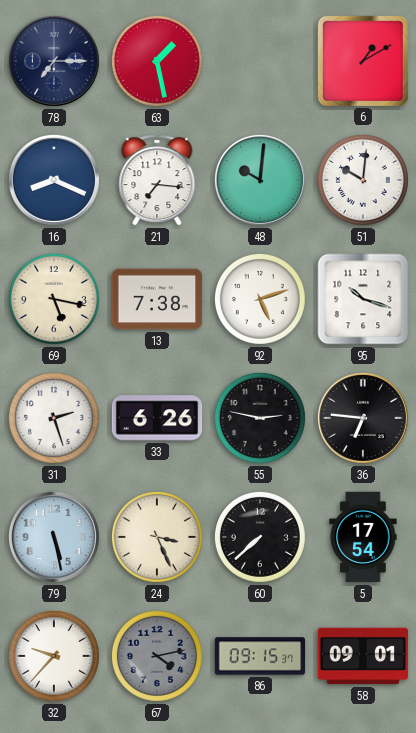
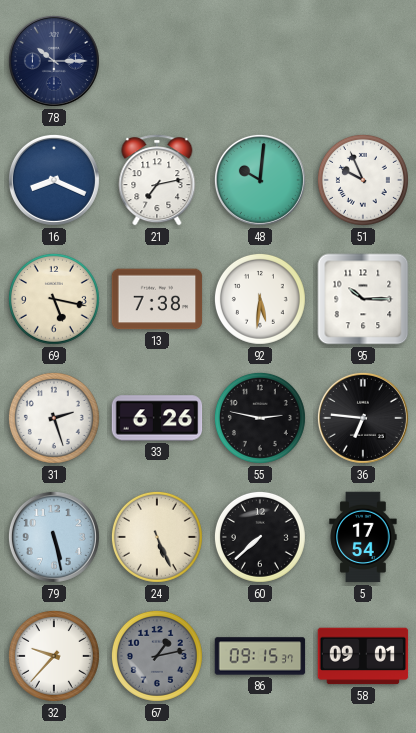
78: 7:15 -> 10:15 (54, 61)
63: 1:28 -> none (157, 61)
6: 1:10 -> none (362, 60)
21: 7:16 -> 7:13 (157, 180)
51: 10:01 -> 9:56 (363, 180)
92: 5:12 -> 5:31 (260, 299)
95: 10:18 -> 10:15 (363, 299)
24: 3:26 -> 5:26 (157, 537)
67: 4:13 -> 1:13 (157, 656)
